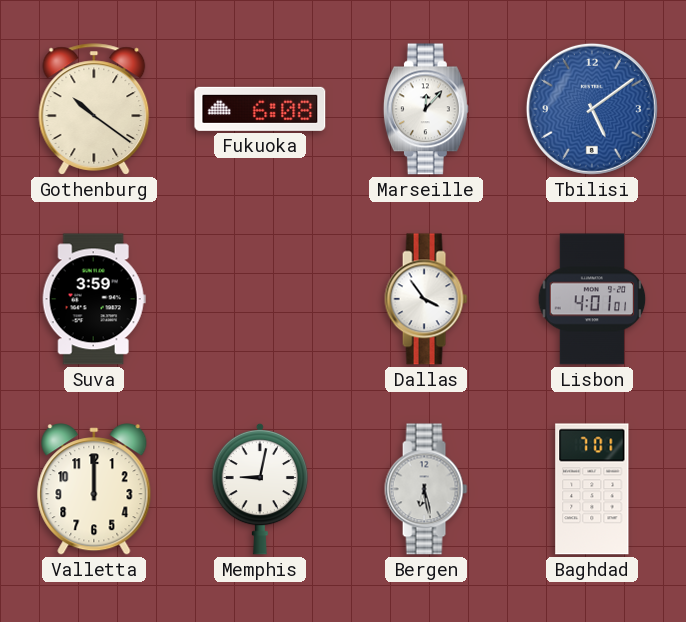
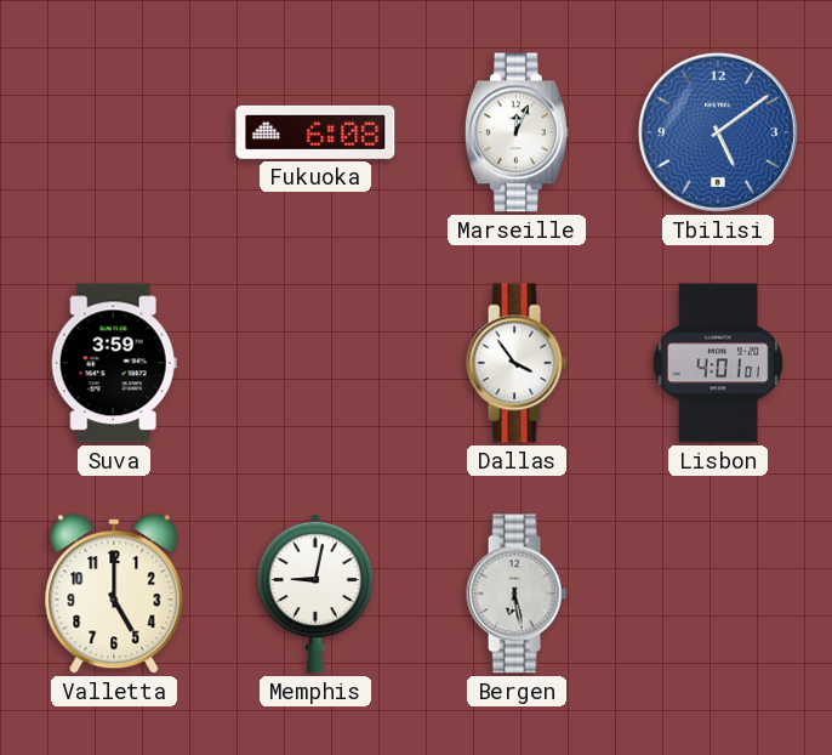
Gothenburg: 10:21 -> none (94, 109)
Marseille: 12:07 -> 12:04 (517, 132)
Valletta: 12:00 -> 5:00 (114, 594)
Baghdad: 7:01 -> none (592, 489)
